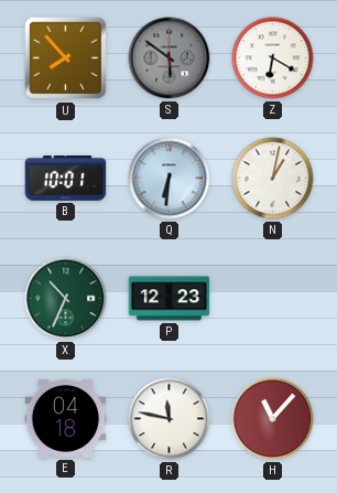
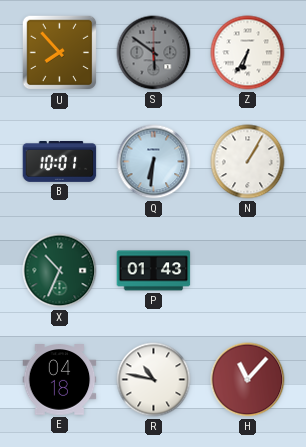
Z: 6:20 -> 6:35 (248, 53)
N: 1:02 -> 1:05 (248, 162)
P: 12:23 -> 01:43 (154, 271)
R: 11:47 -> 10:47 (154, 380)
